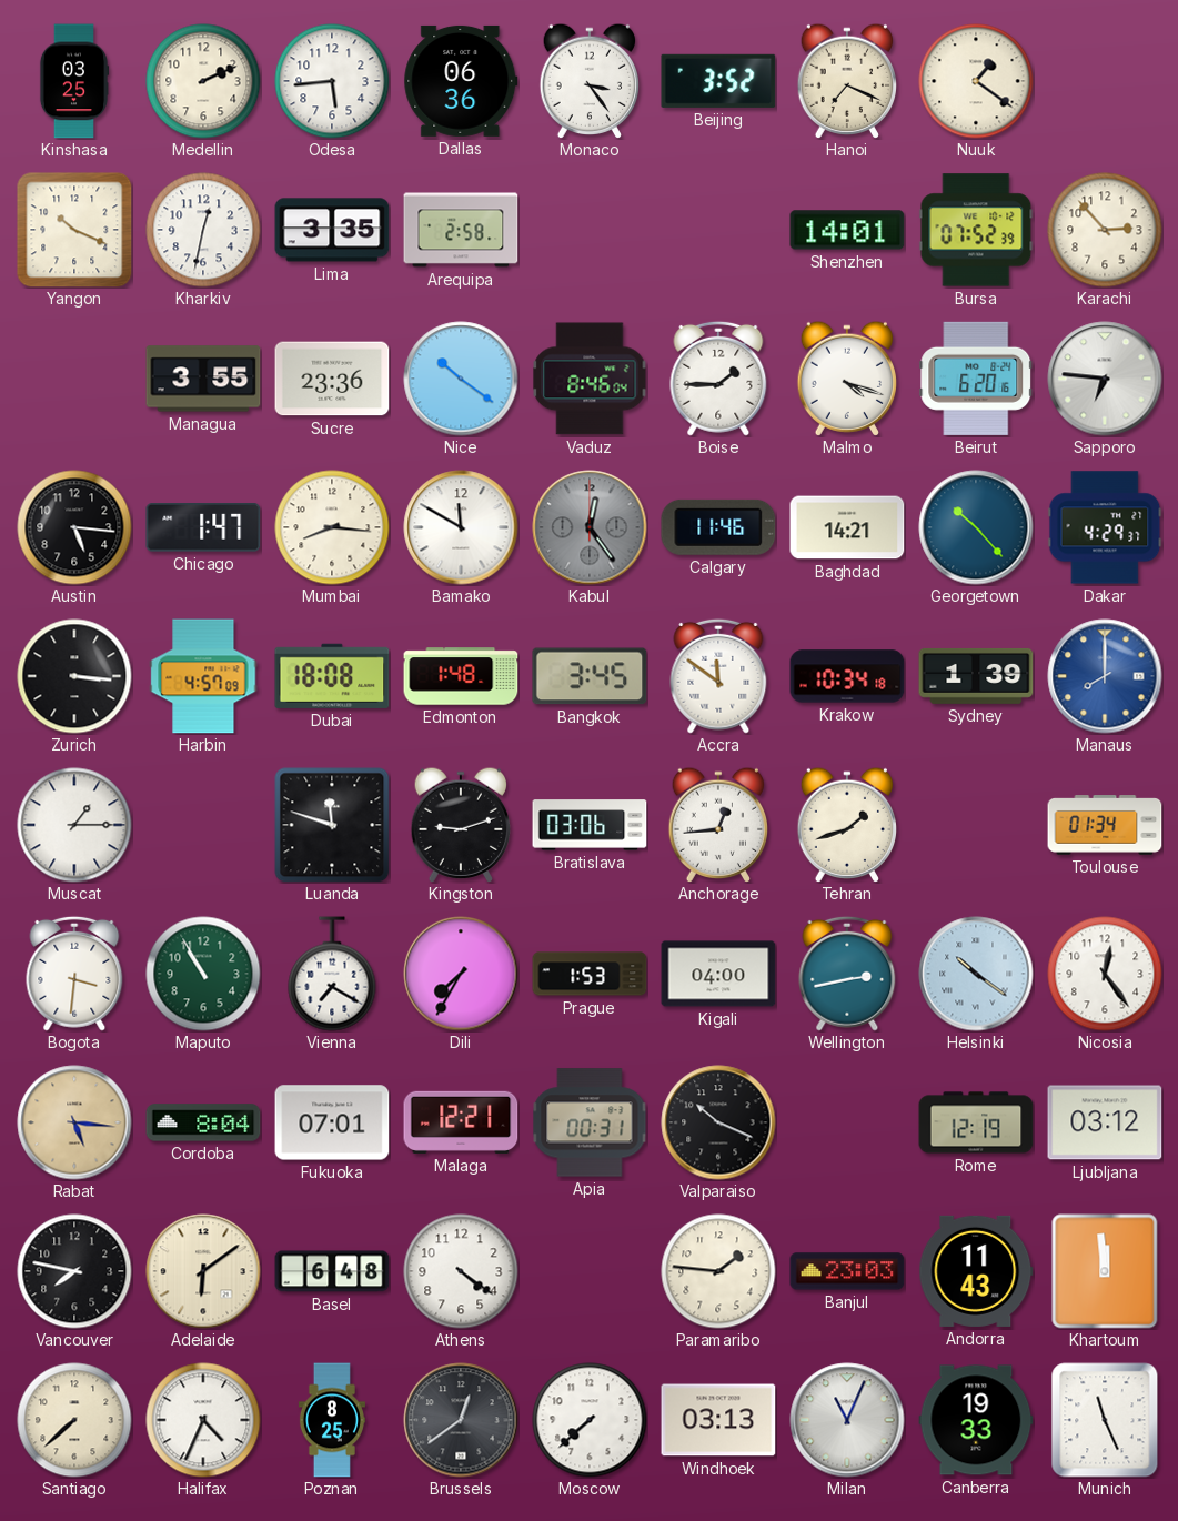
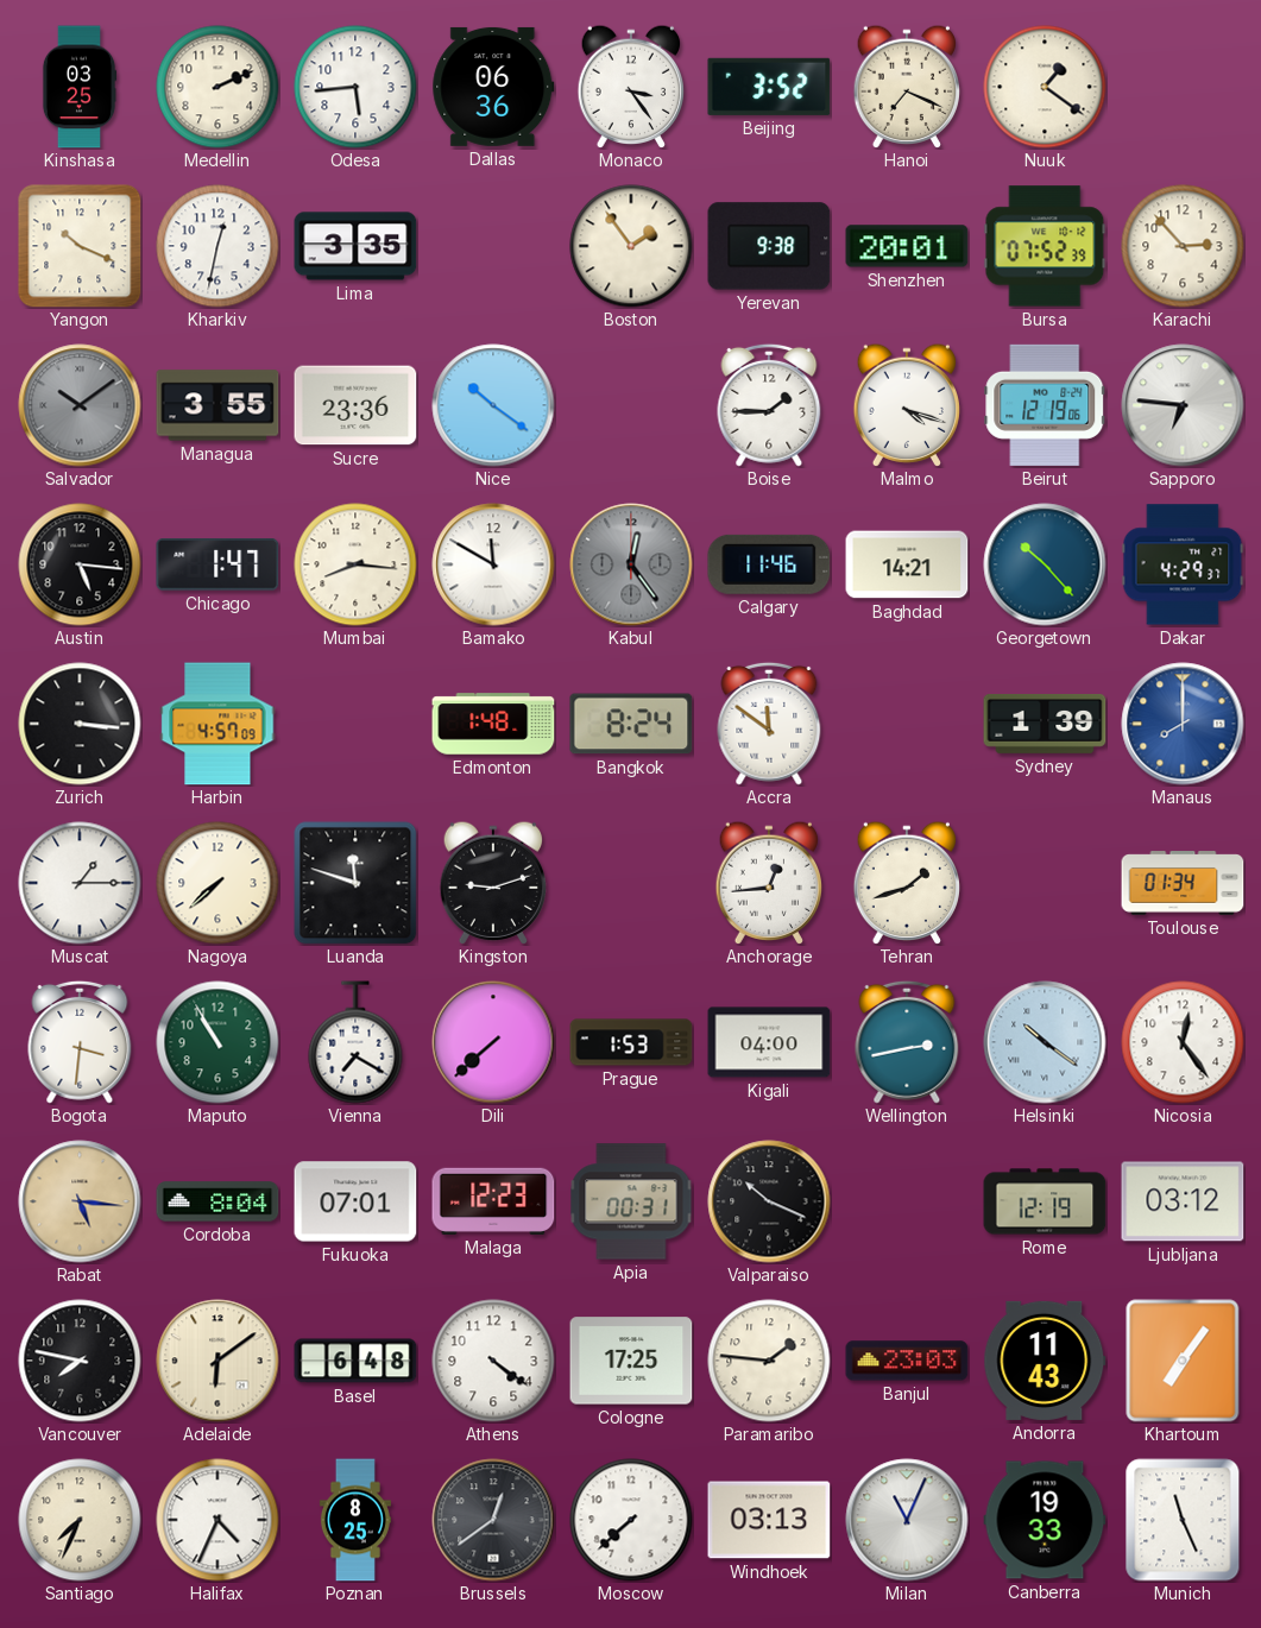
Arequipa: 2:58 -> none (461, 230)
Boston: none -> 1:54 (631, 246)
Yerevan: none -> 9:38 (769, 246)
Shenzhen: 14:01 -> 20:01 (907, 246)
Salvador: none -> 10:09 (80, 405)
Vaduz: 8:46 -> none (590, 379)
Beirut: 6:20 -> 12:19 (1045, 405)
Dubai: 18:08 -> none (332, 676)
Bangkok: 3:45 -> 8:24 (631, 724)
Krakow: 10:34 -> none (847, 676)
Nagoya: none -> 7:38 (217, 883)
Bratislava: 03:06 -> none (590, 825)
Dili: 7:35 -> 7:38 (493, 1042)
Malaga: 12:21 -> 12:23 (493, 1201)
Cologne: none -> 17:25 (631, 1361)
Khartoum: 11:59 -> 7:06 (1183, 1361)
Santiago: 7:38 -> 7:34 (80, 1520)
